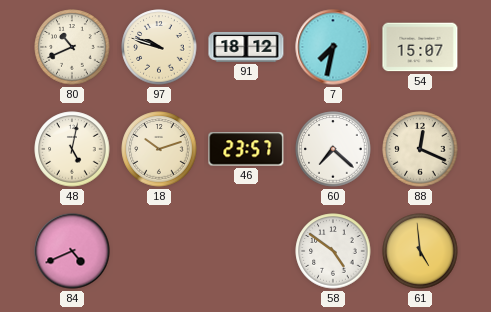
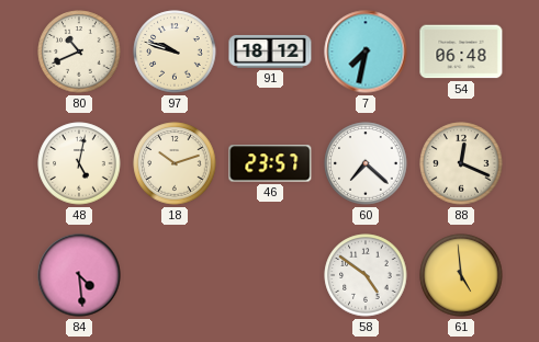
54: 15:07 -> 06:48 (461, 52)
84: 4:41 -> 4:29 (79, 275)
